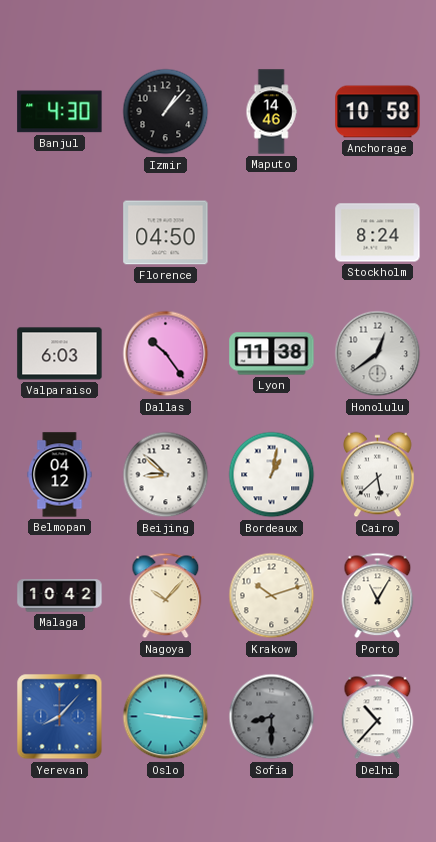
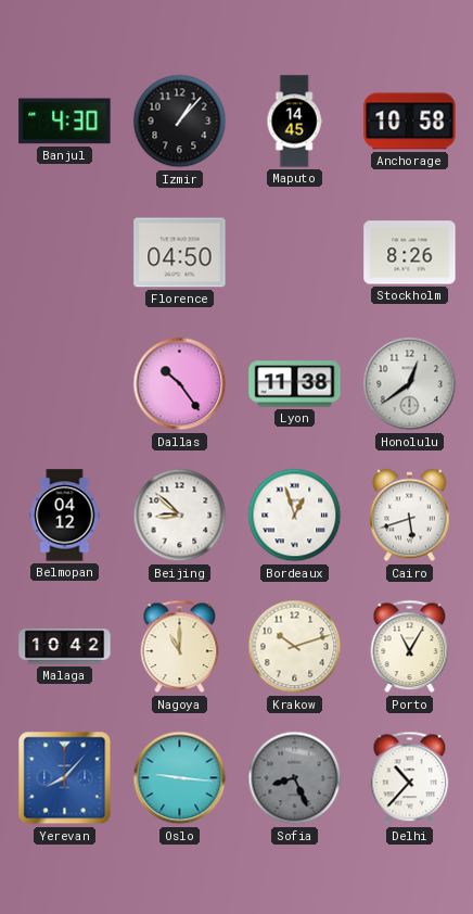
Maputo: 14:46 -> 14:45 (294, 122)
Stockholm: 8:24 -> 8:26 (410, 253)
Valparaiso: 6:03 -> none (60, 354)
Bordeaux: 1:02 -> 12:57 (295, 516)
Cairo: 5:38 -> 5:42 (410, 516)
Nagoya: 10:07 -> 11:00 (180, 647)
Sofia: 8:30 -> 8:26 (295, 778)
